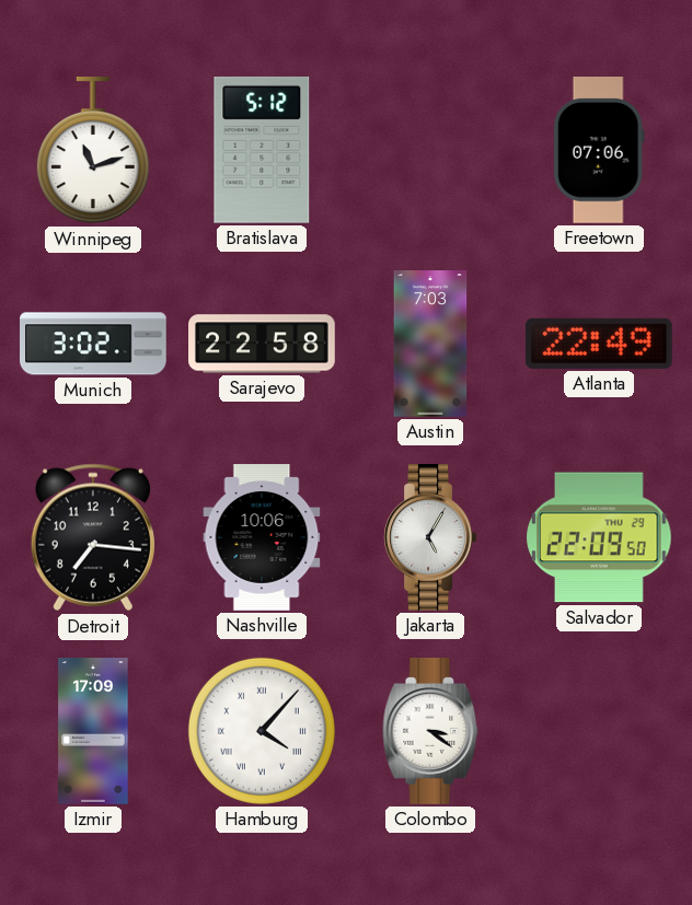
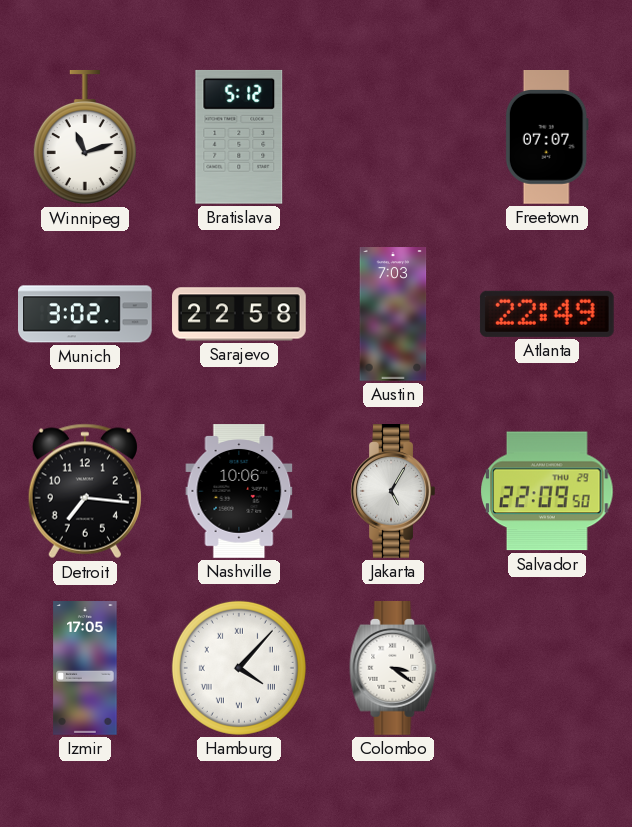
Freetown: 07:06 -> 07:07 (547, 138)
Izmir: 17:09 -> 17:05 (85, 668)
